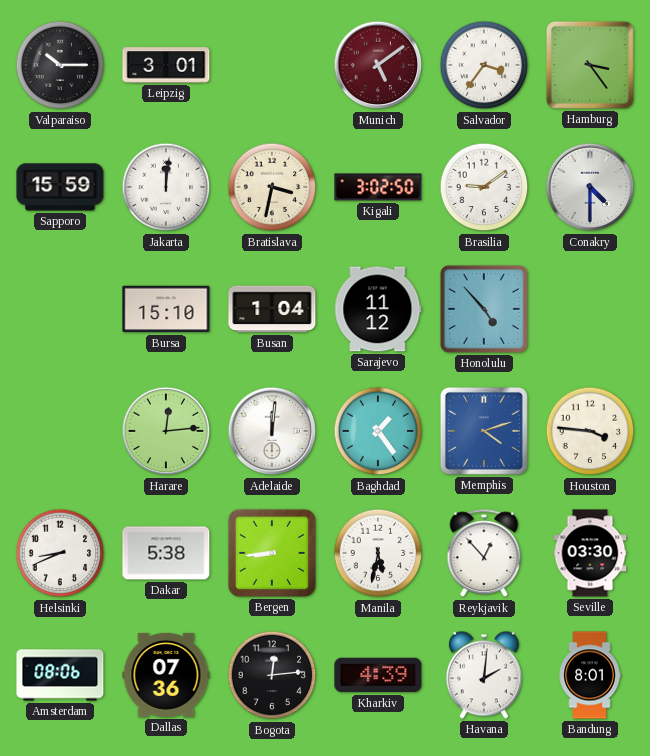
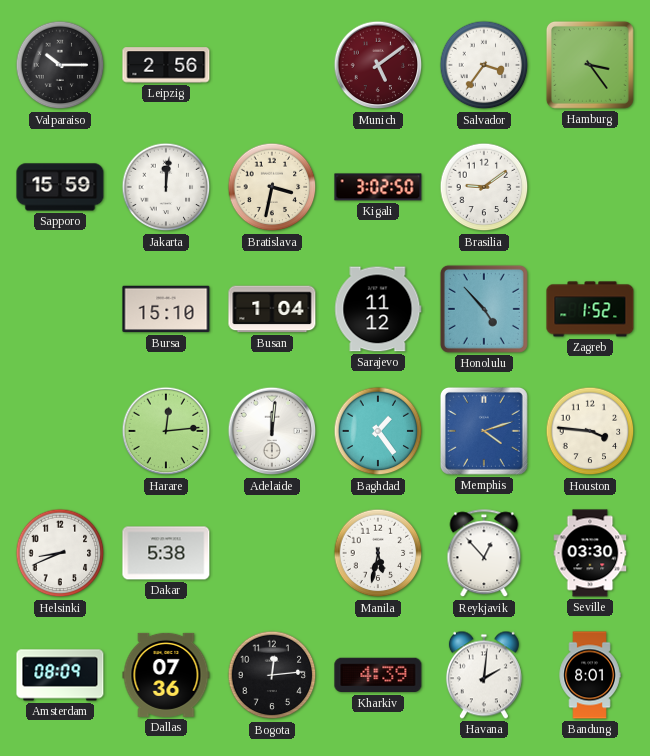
Leipzig: 3:01 -> 2:56 (166, 65)
Conakry: 4:30 -> none (590, 187)
Zagreb: none -> 1:52 (590, 309)
Bergen: 8:44 -> none (272, 553)
Amsterdam: 08:06 -> 08:09 (60, 675)
